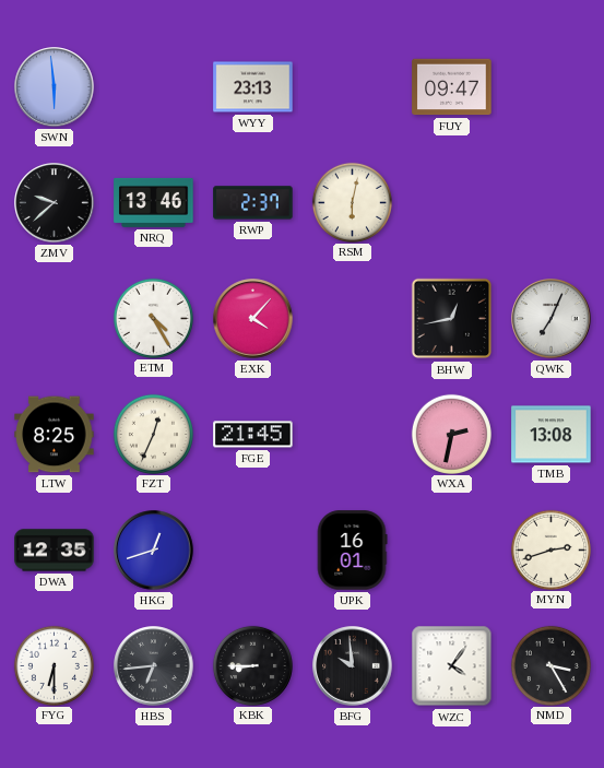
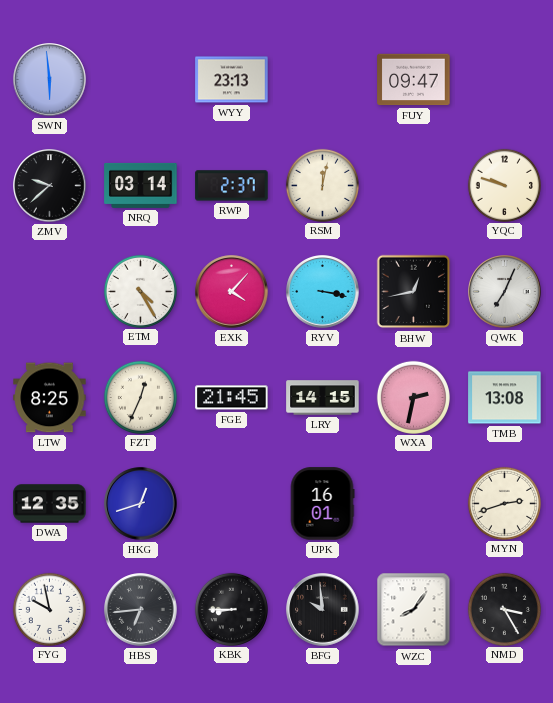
NRQ: 13:46 -> 03:14 (141, 185)
RSM: 6:02 -> 12:02 (322, 185)
YQC: none -> 9:48 (504, 185)
RYV: none -> 3:17 (323, 292)
LRY: none -> 14:15 (323, 398)
FYG: 6:30 -> 9:58 (49, 609)
WZC: 4:06 -> 8:06 (414, 610)
